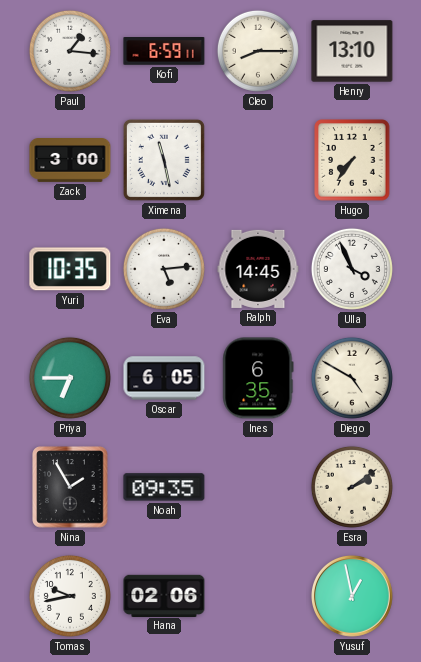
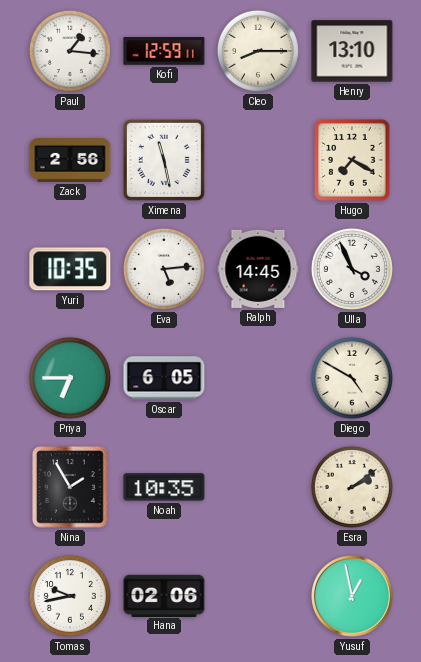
Kofi: 6:59 -> 12:59 (164, 52)
Zack: 3:00 -> 2:56 (70, 161)
Hugo: 7:36 -> 7:20 (352, 160)
Ines: 6:35 -> none (258, 378)
Noah: 09:35 -> 10:35 (164, 487)
